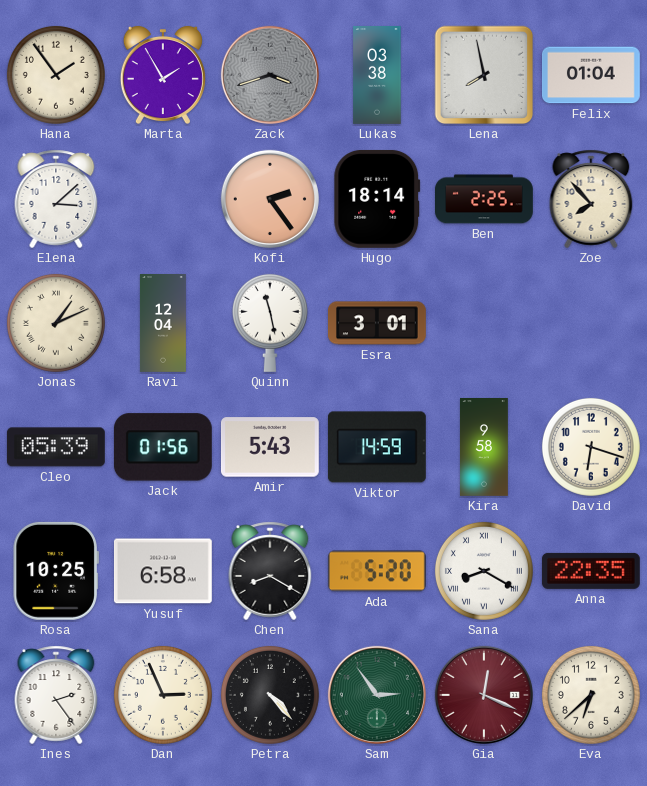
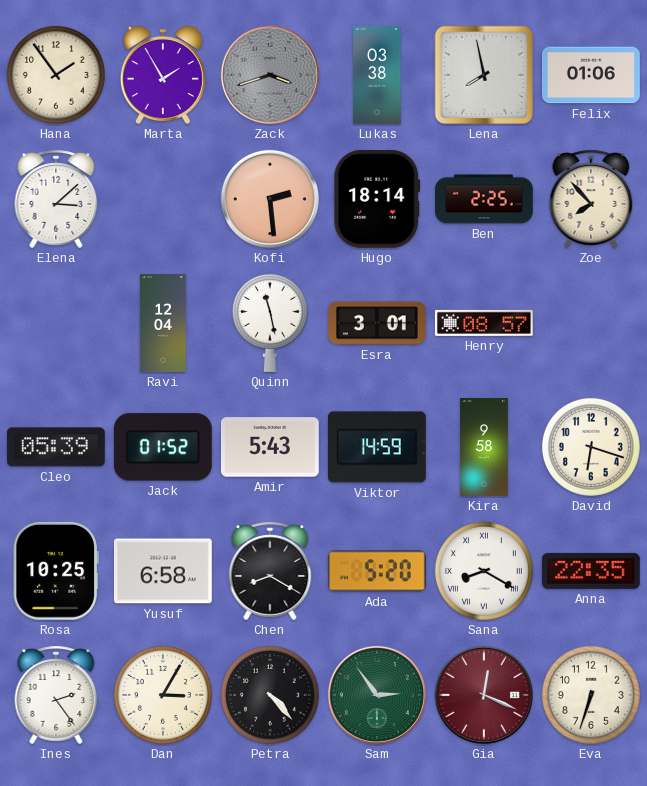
Felix: 01:04 -> 01:06 (592, 75)
Kofi: 2:24 -> 2:29 (270, 199)
Jonas: 1:11 -> none (56, 323)
Henry: none -> 08:57 (484, 323)
Jack: 01:56 -> 01:52 (163, 447)
Dan: 2:56 -> 3:05 (163, 695)
Eva: 6:38 -> 6:33 (591, 695)
